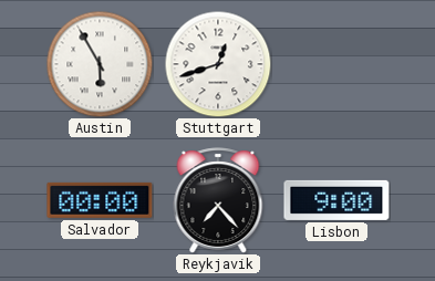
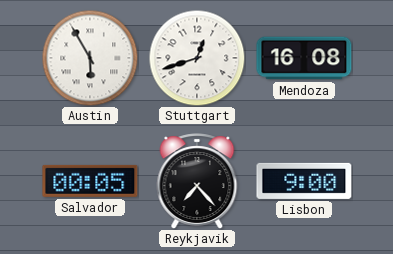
Mendoza: none -> 16:08 (304, 58)
Salvador: 00:00 -> 00:05 (90, 181)
